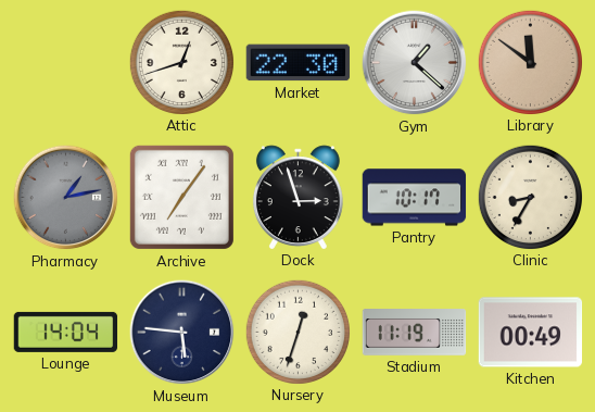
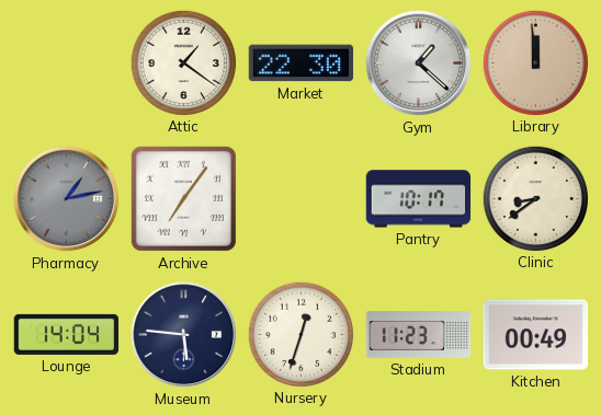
Attic: 12:42 -> 1:21 (183, 62)
Library: 11:51 -> 11:59 (535, 62)
Dock: 2:57 -> none (297, 197)
Clinic: 8:35 -> 8:39 (535, 198)
Stadium: 11:19 -> 11:23 (419, 335)
